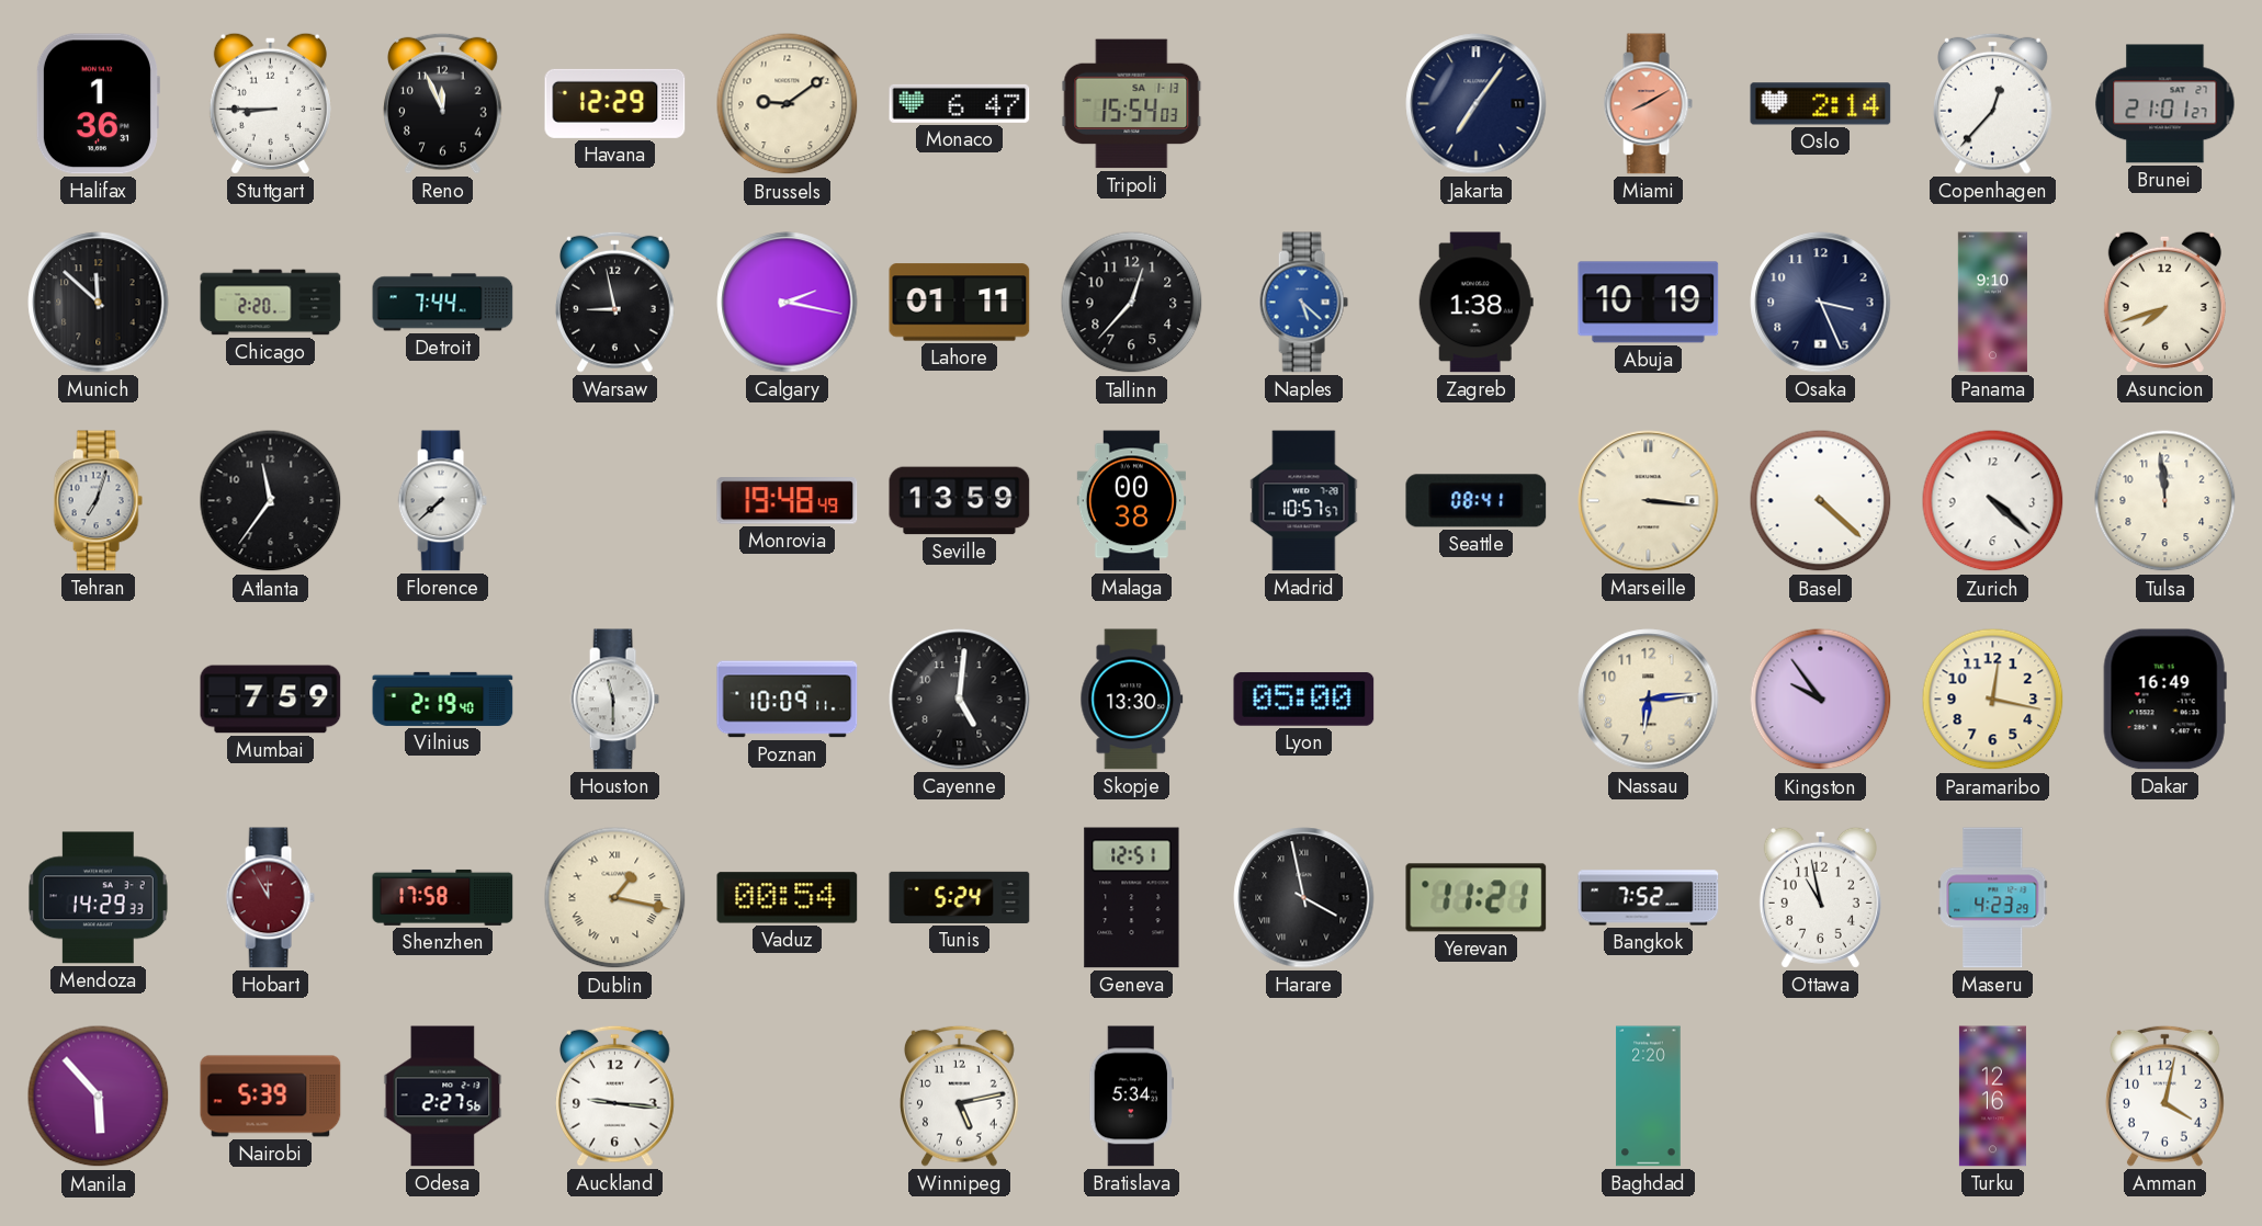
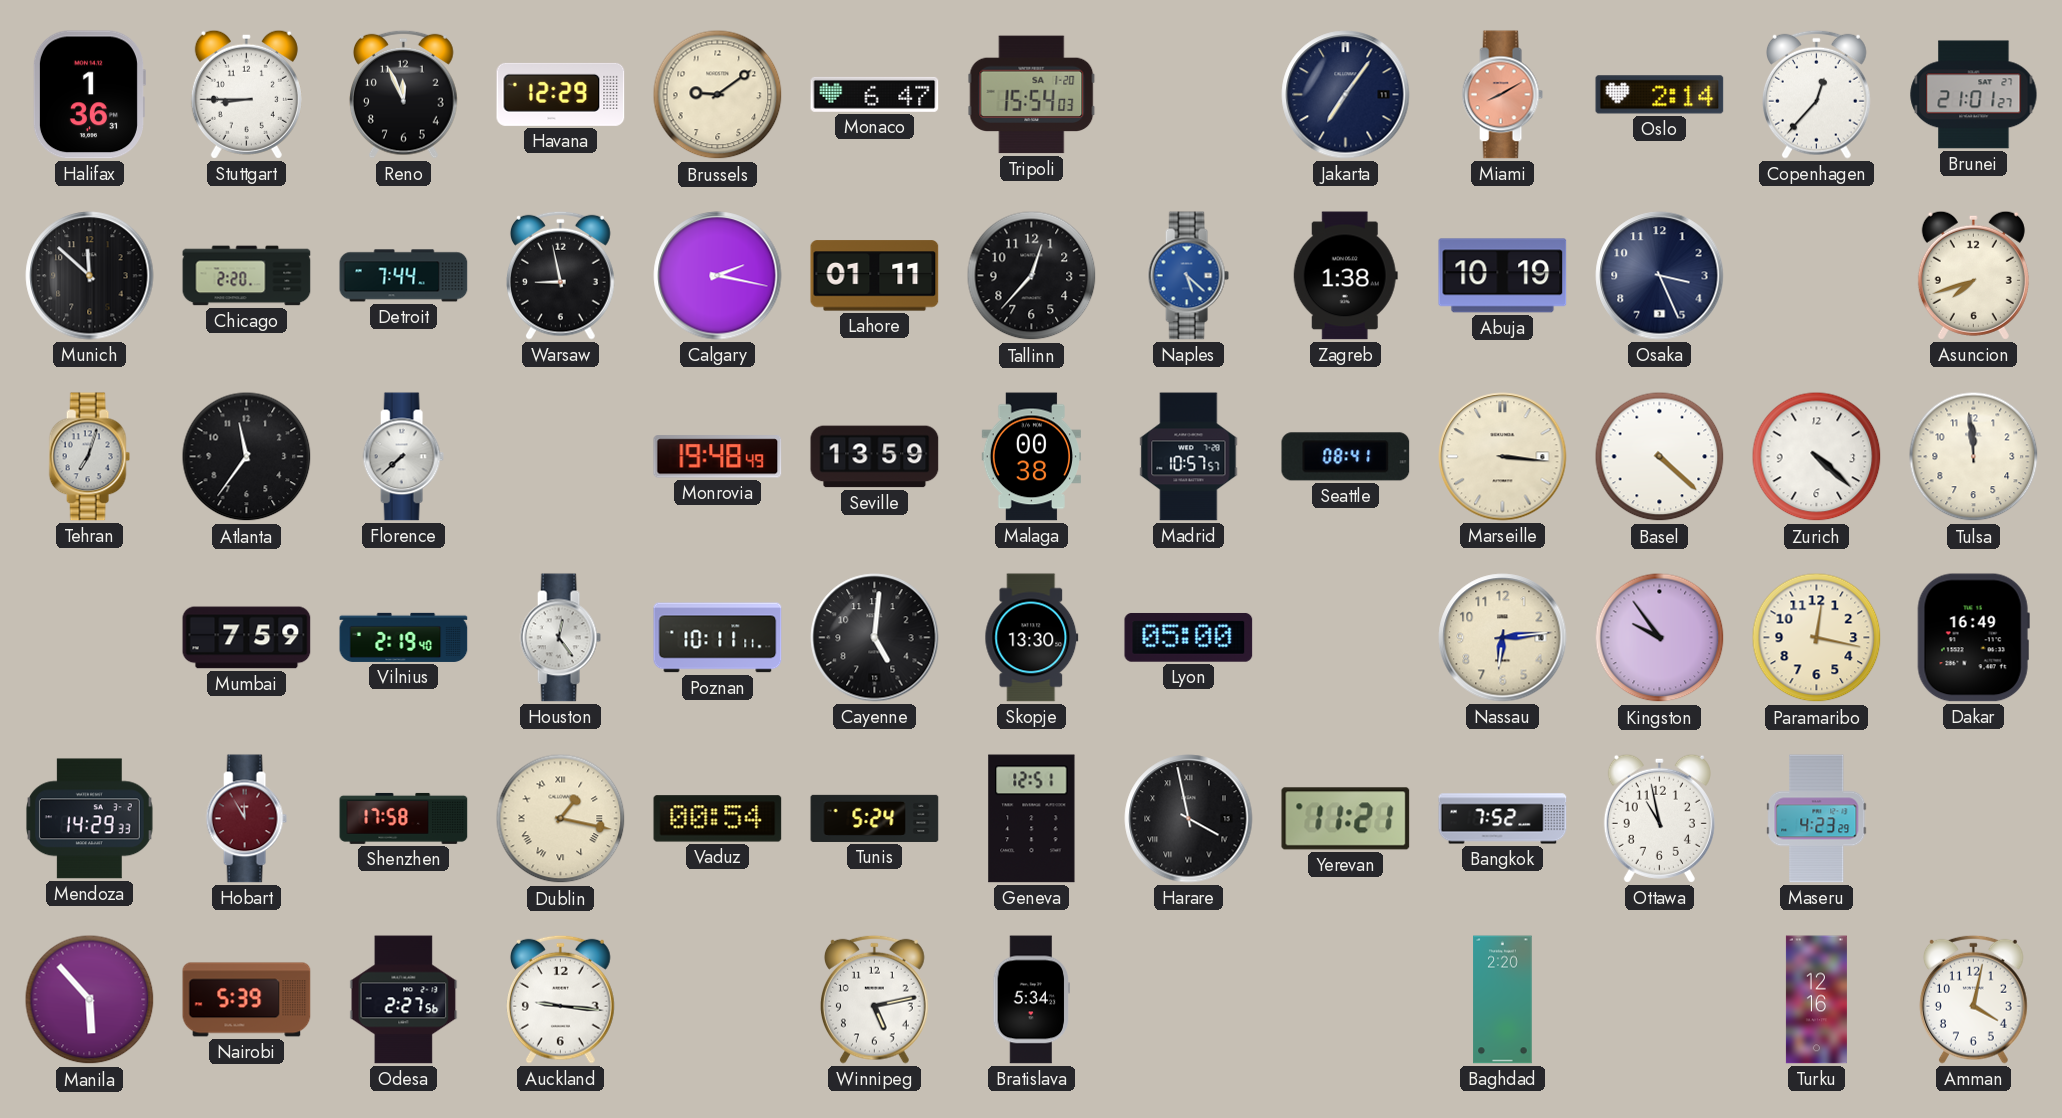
Tripoli date: SA 1-13 -> SA 1-20 (1032, 95)
Panama: 9:10 -> none (1992, 303)
Houston: 11:30 -> 12:24 (560, 638)
Poznan: 10:09 -> 10:11 (718, 638)
